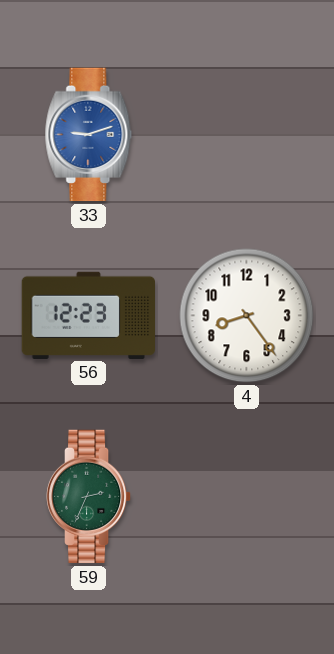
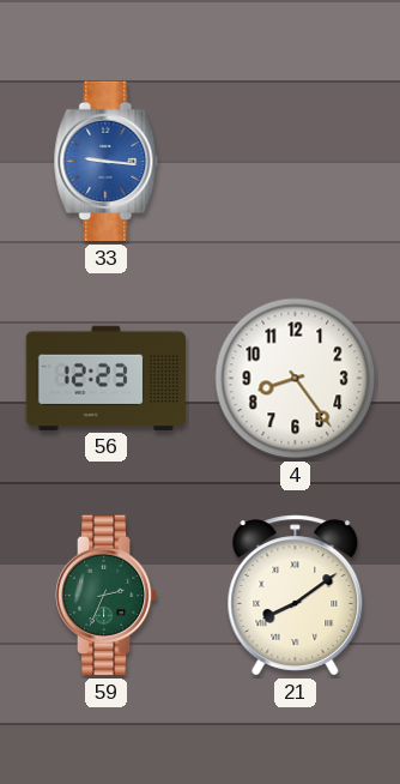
33: 9:12 -> 9:16 (107, 162)
21: none -> 8:09 (296, 596)
